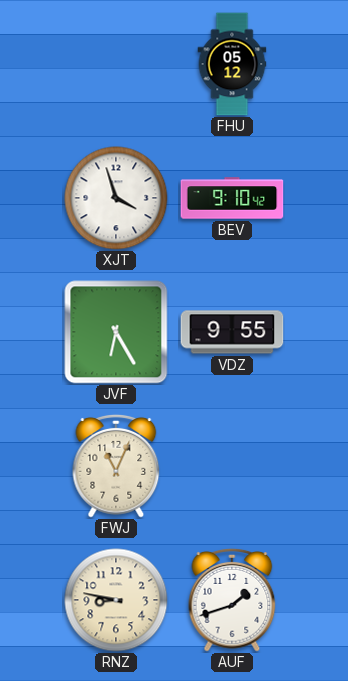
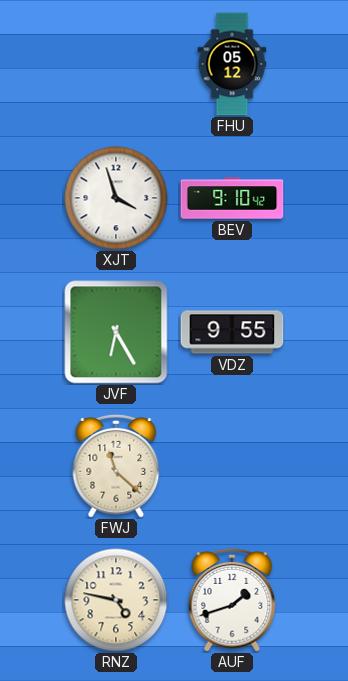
FWJ: 11:04 -> 11:22 (116, 466)
RNZ: 8:47 -> 4:47 (116, 600)
